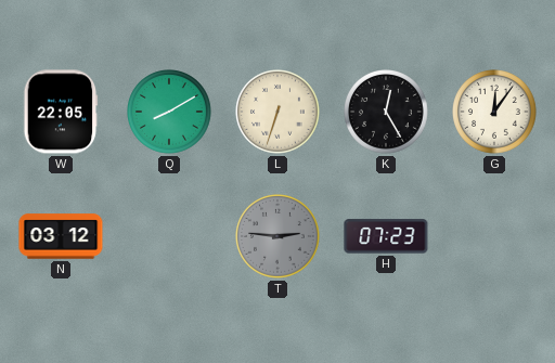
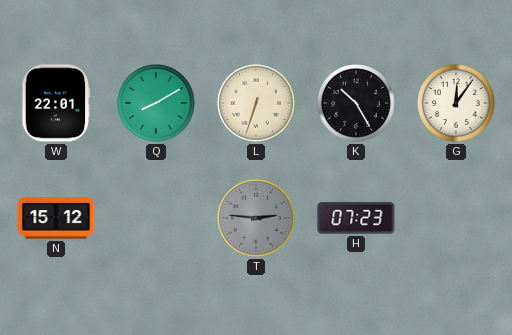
W: 22:05 -> 22:01 (56, 103)
K: 12:25 -> 10:25 (357, 104)
N: 03:12 -> 15:12 (56, 218)
